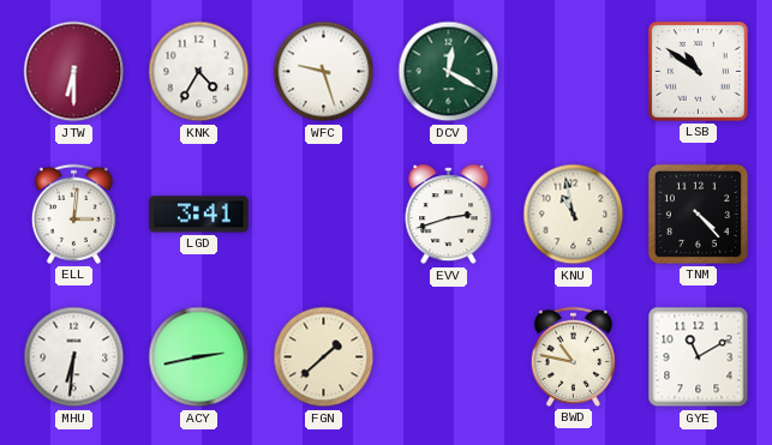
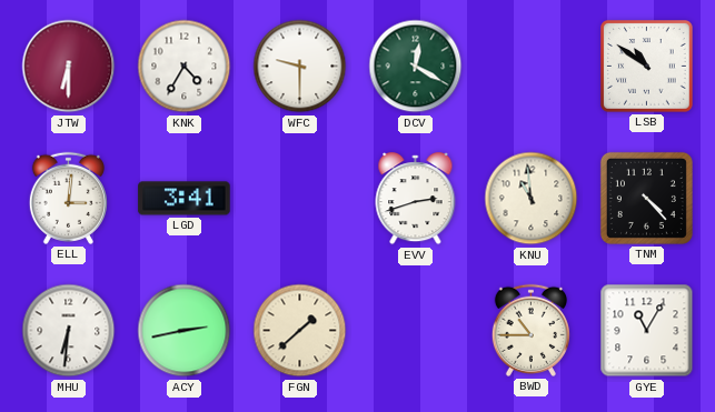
WFC: 9:27 -> 9:30 (300, 67)
KNU: 10:58 -> 10:59 (532, 199)
BWD: 10:47 -> 10:45 (530, 330)
GYE: 11:10 -> 11:05 (647, 331)
